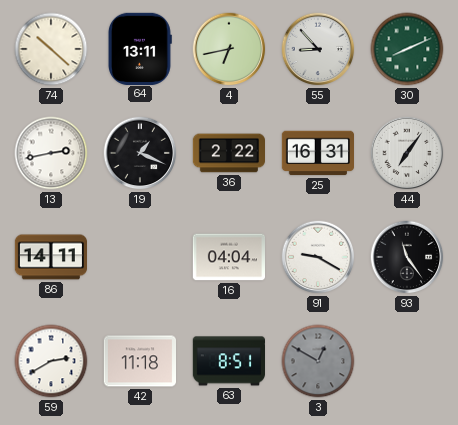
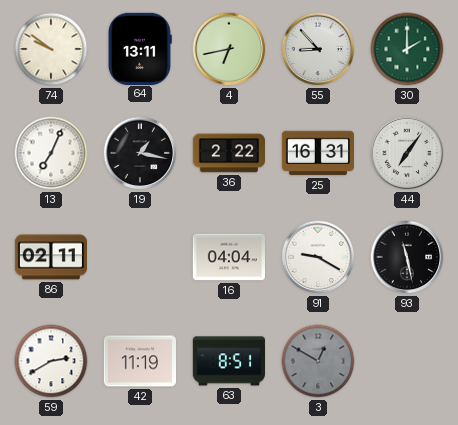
74: 10:22 -> 9:51 (51, 49)
30: 8:11 -> 2:00 (407, 49)
13: 2:43 -> 7:04 (51, 153)
19: 1:19 -> 1:17 (140, 153)
86: 14:11 -> 02:11 (50, 257)
93: 11:24 -> 11:28 (407, 257)
42: 11:18 -> 11:19 (139, 361)
